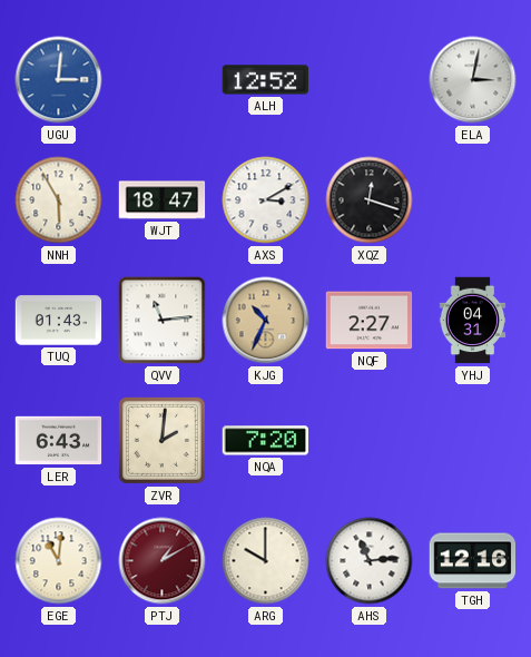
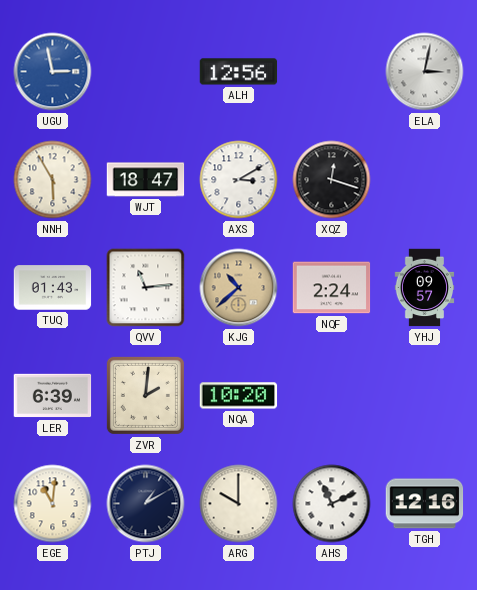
UGU: 3:01 -> 2:58 (53, 72)
ALH: 12:52 -> 12:56 (239, 72)
KJG: 10:34 -> 10:38 (239, 288)
NQF: 2:27 -> 2:24 (332, 288)
YHJ: 04:31 -> 09:57 (425, 288)
LER: 6:43 -> 6:39 (53, 396)
NQA: 7:20 -> 10:20 (239, 396)
PTJ dial: burgundy -> navy (146, 504)
AHS: 11:14 -> 11:11 (332, 504)
